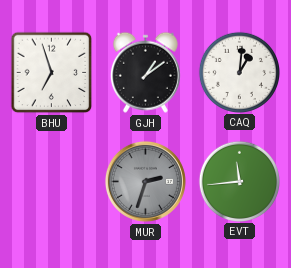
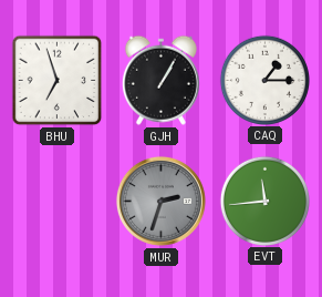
GJH: 1:09 -> 1:05 (160, 80)
CAQ: 1:01 -> 1:15 (264, 80)
